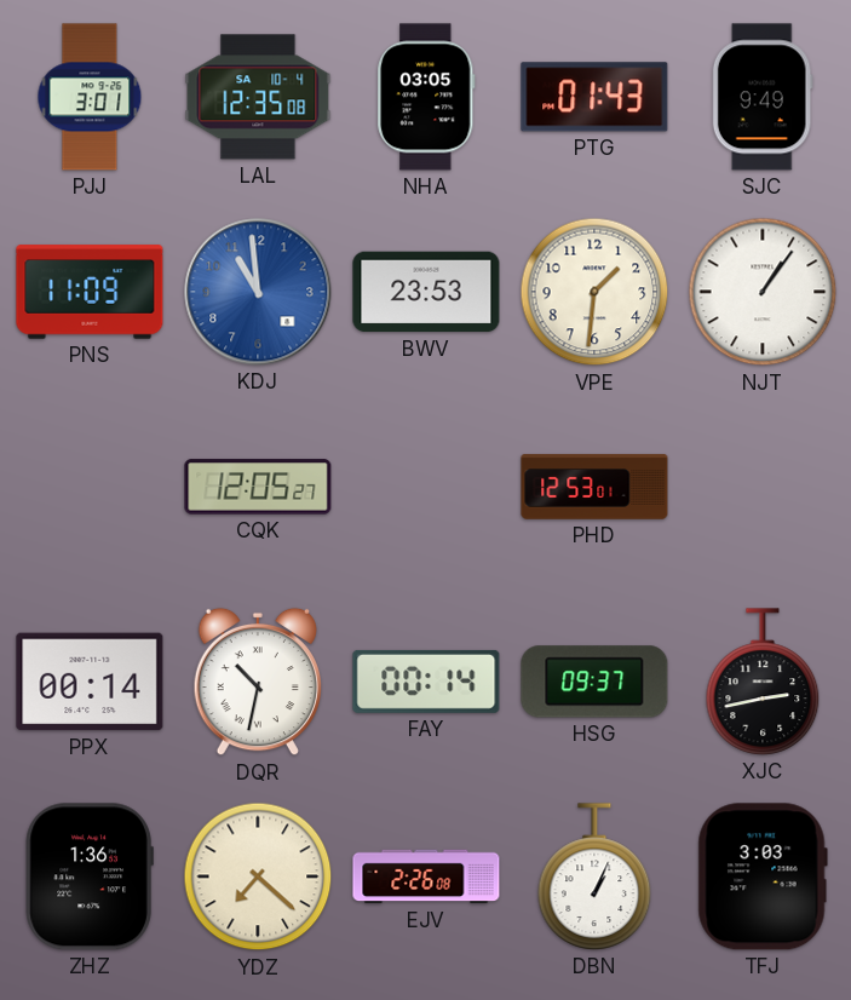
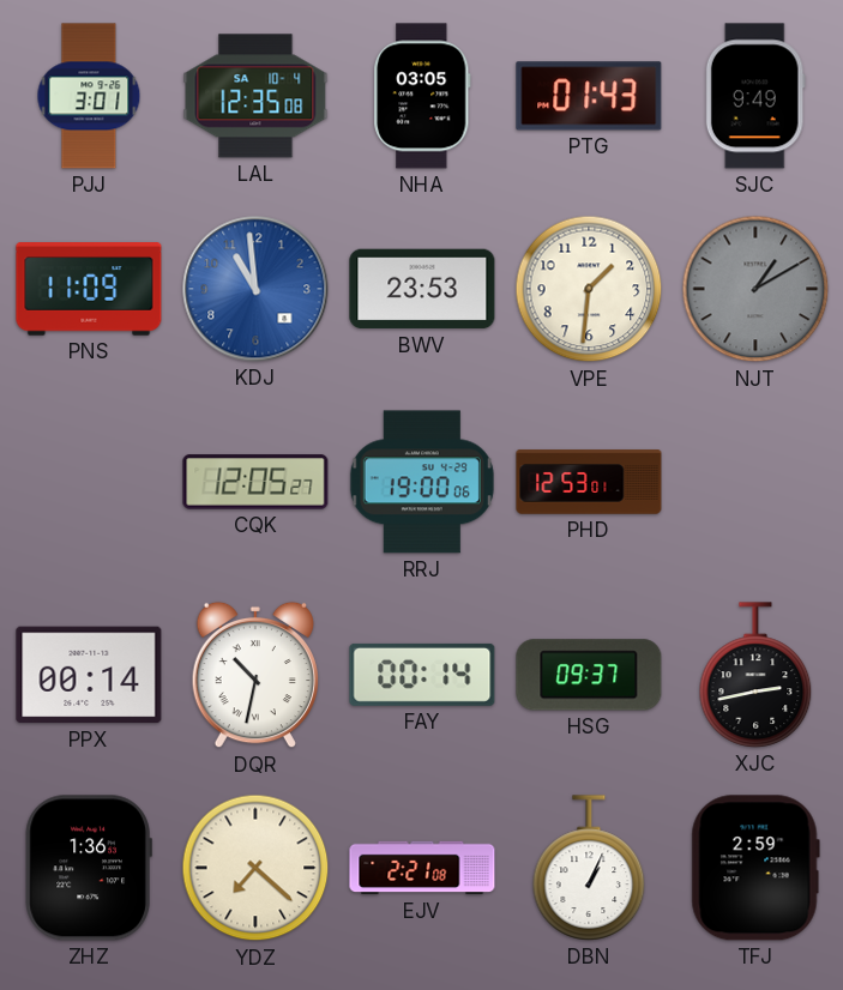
NJT: 1:06 -> 1:10 (755, 289)
NJT dial: white -> grey (755, 289)
RRJ: none -> 19:00 (422, 482)
EJV: 2:26 -> 2:21 (422, 868)
TFJ: 3:03 -> 2:59 (755, 868)
